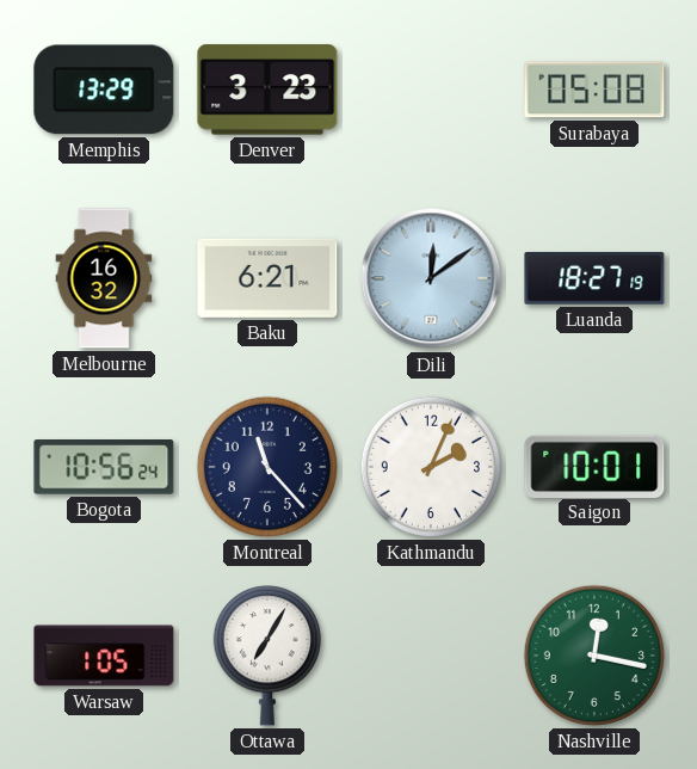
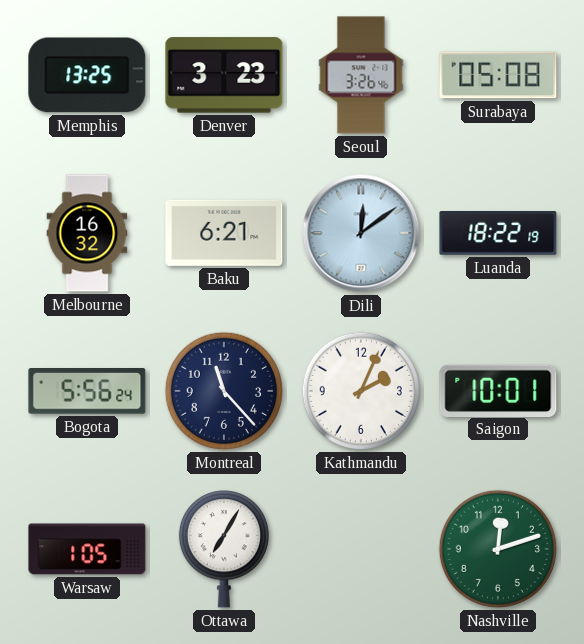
Memphis: 13:29 -> 13:25 (87, 75)
Seoul: none -> 3:26 (361, 75)
Luanda: 18:27 -> 18:22 (498, 234)
Bogota: 10:56 -> 5:56 (87, 392)
Nashville: 12:17 -> 12:12 (498, 549)
